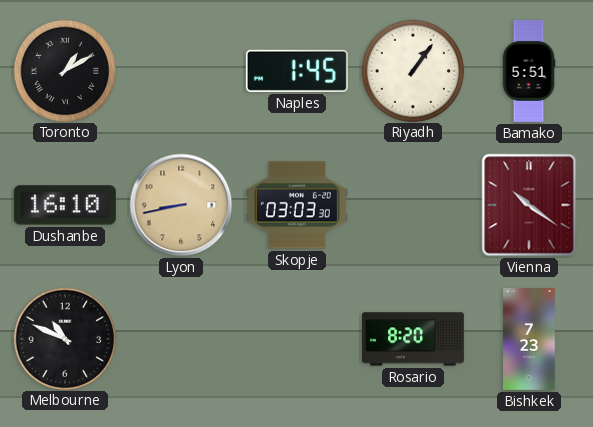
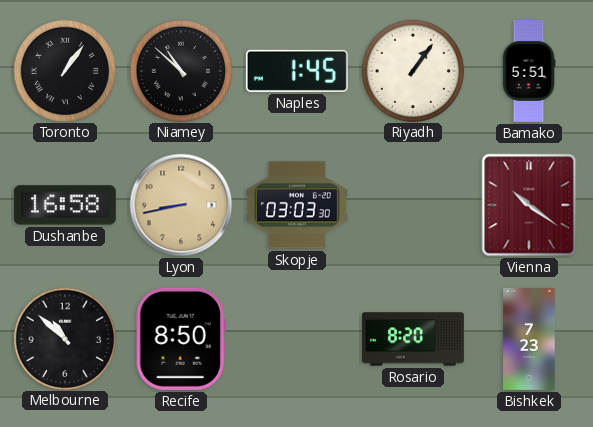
Toronto: 1:10 -> 1:06 (64, 70)
Niamey: none -> 10:52 (180, 70)
Dushanbe: 16:10 -> 16:58 (65, 205)
Melbourne: 10:49 -> 10:52 (64, 338)
Recife: none -> 8:50 (181, 339)
